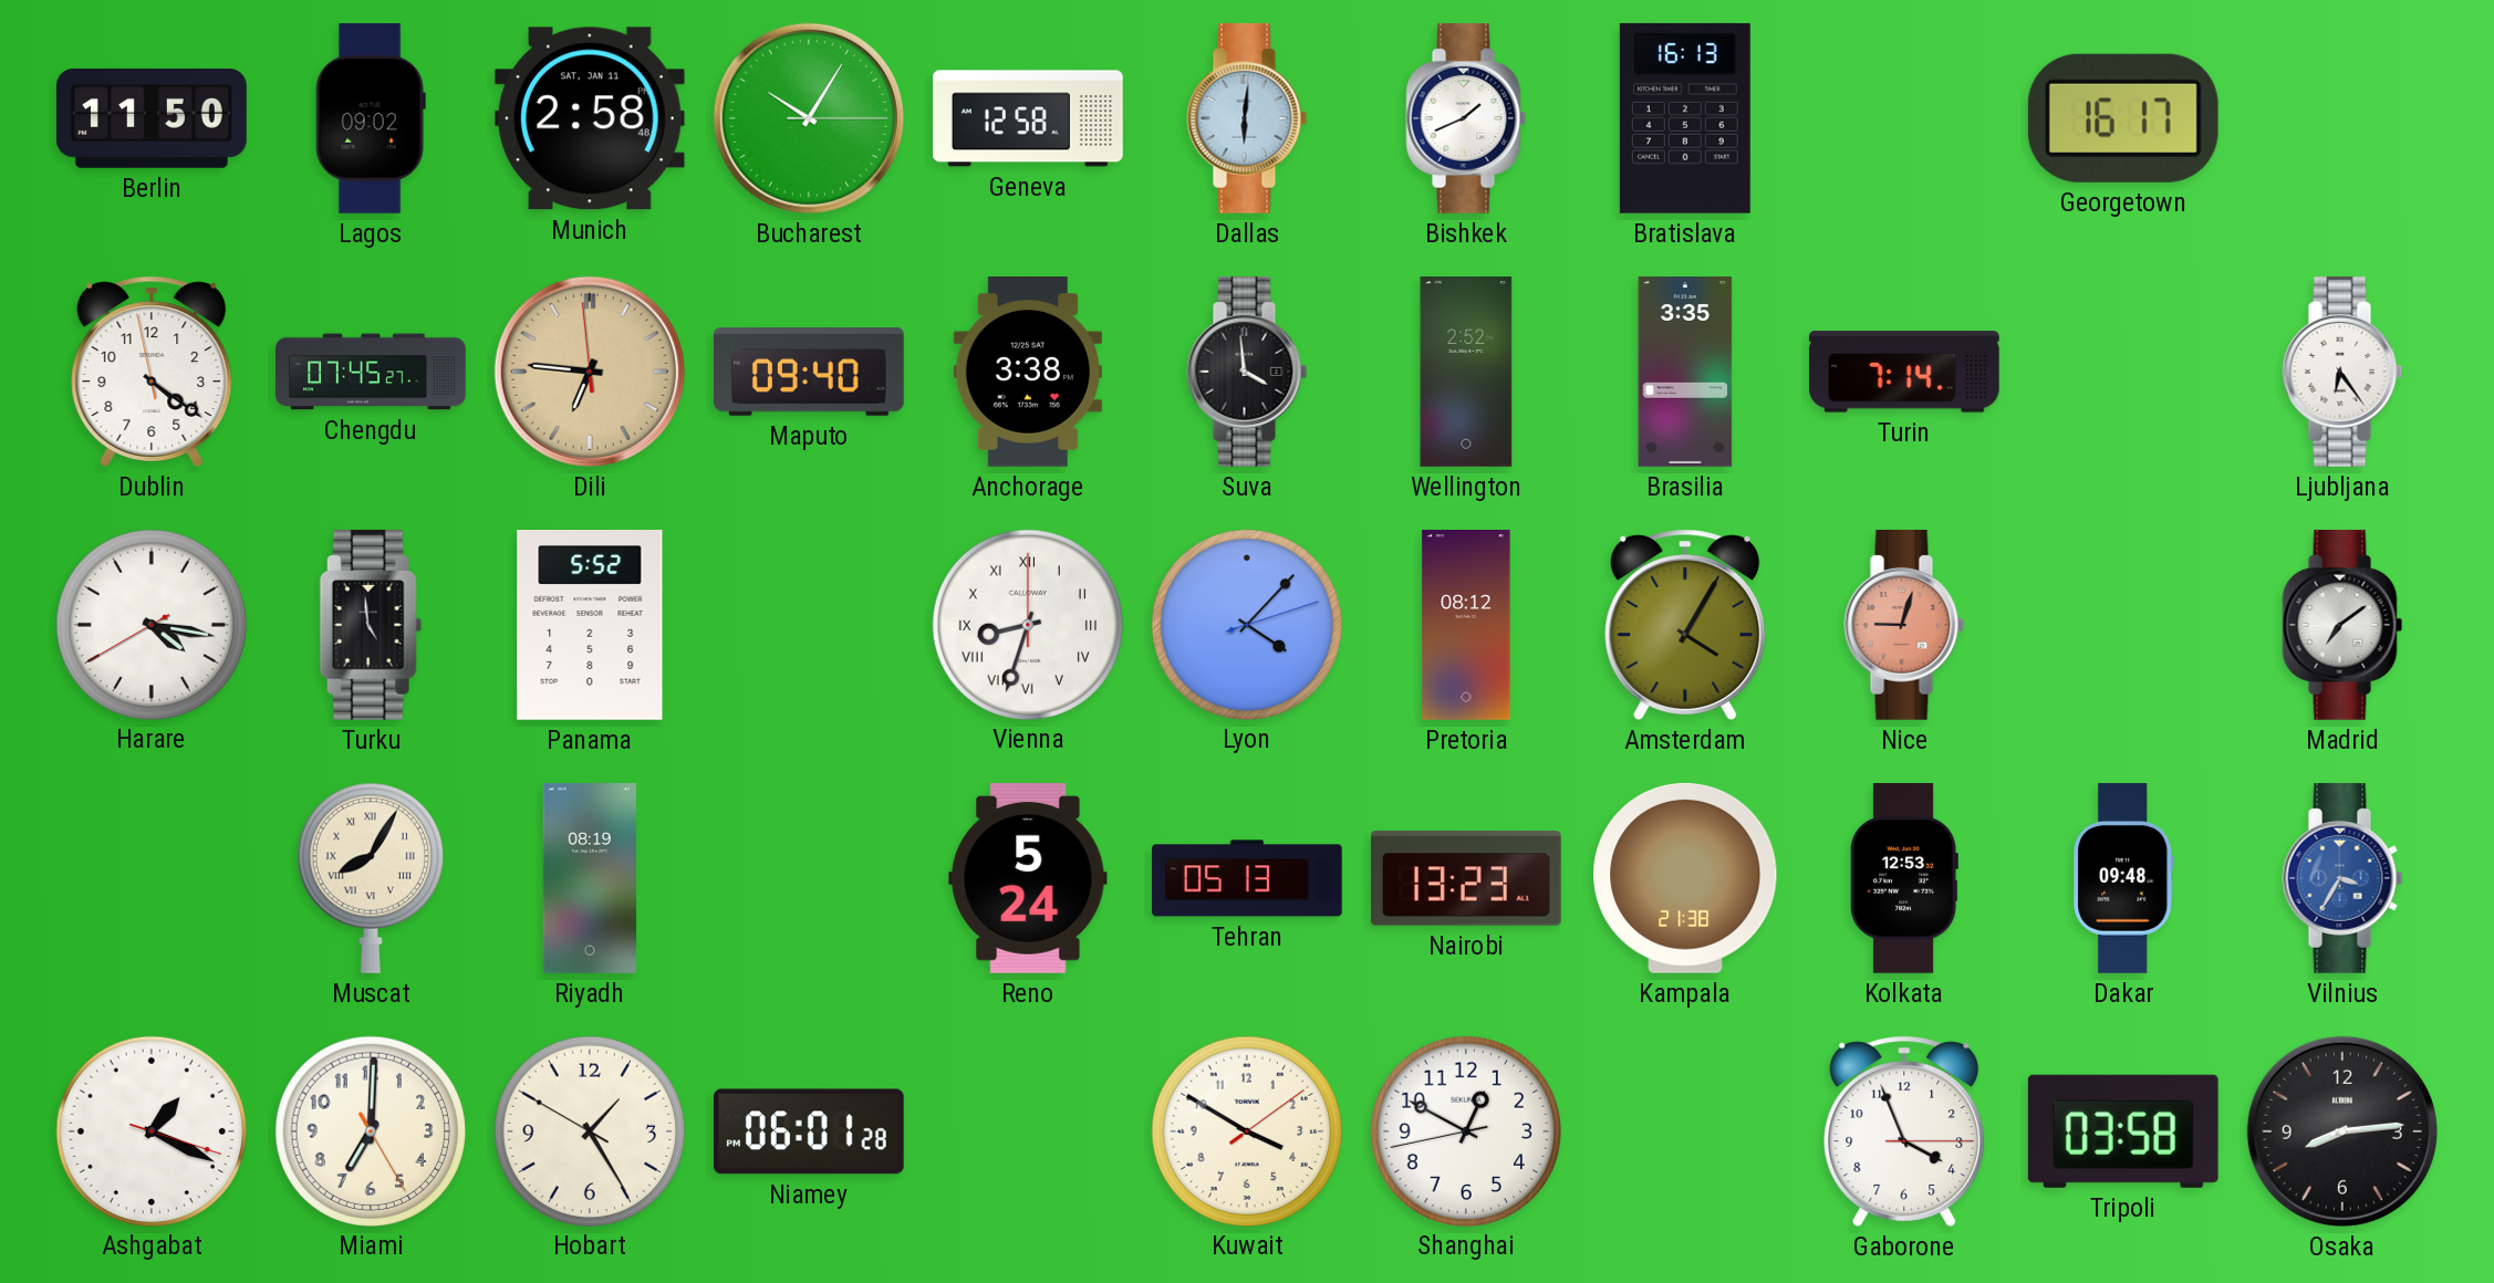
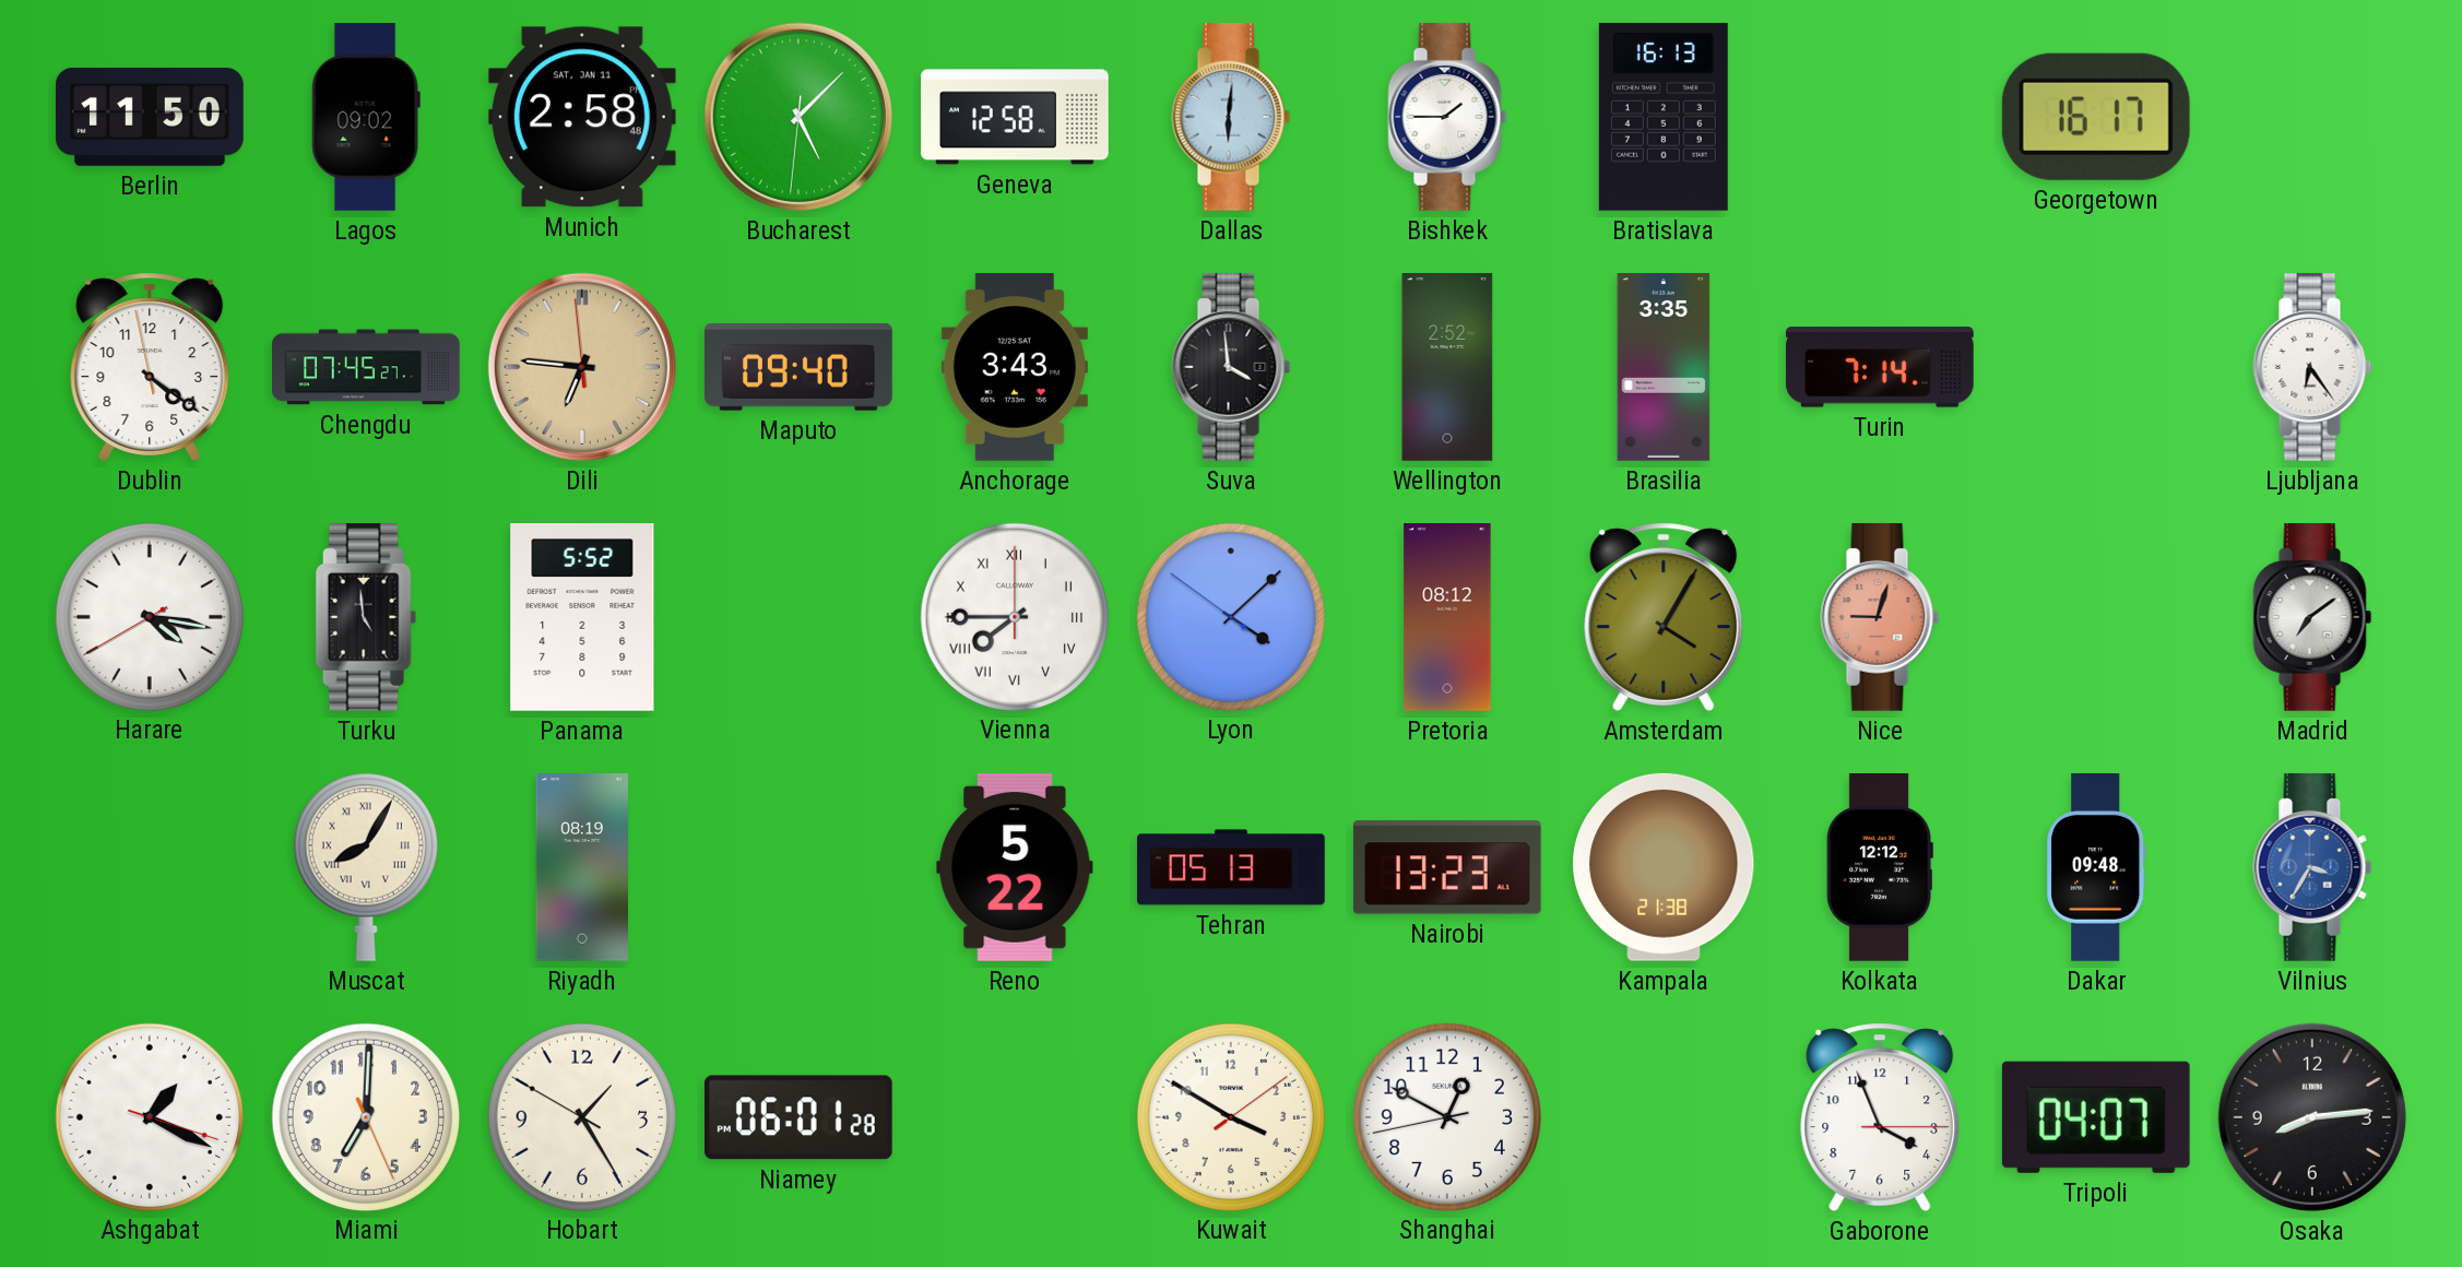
Bucharest: 10:05 -> 5:07 (798, 117)
Bishkek: 1:41 -> 1:45 (1447, 117)
Anchorage: 3:38 -> 3:43 (1015, 368)
Vienna: 8:33 -> 7:45 (1014, 616)
Lyon: 4:07:12 -> 4:07:51 (1230, 616)
Reno: 5:24 -> 5:22 (1015, 867)
Kolkata: 12:53 -> 12:12 (1880, 868)
Miami: 7:00:25 -> 7:00:26 (365, 1116)
Tripoli: 03:58 -> 04:07 (2096, 1117)
